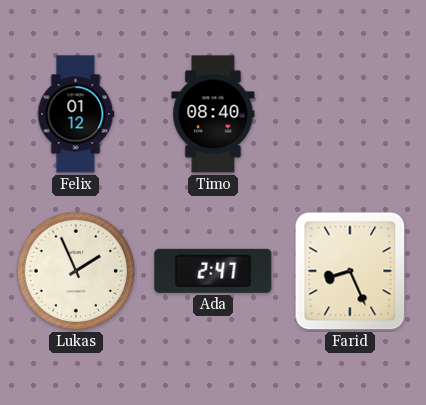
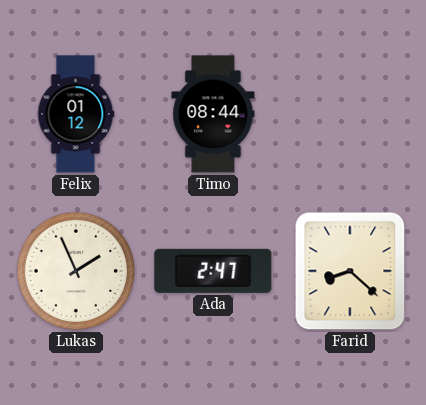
Timo: 08:40 -> 08:44 (213, 114)
Farid: 8:26 -> 8:22 (350, 271)
